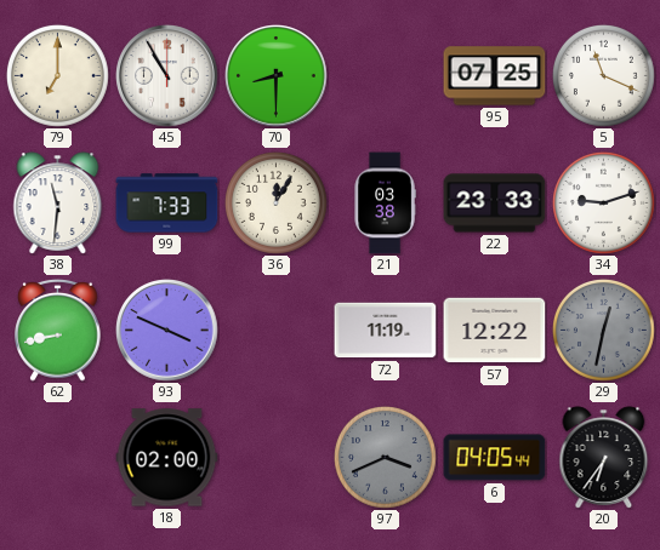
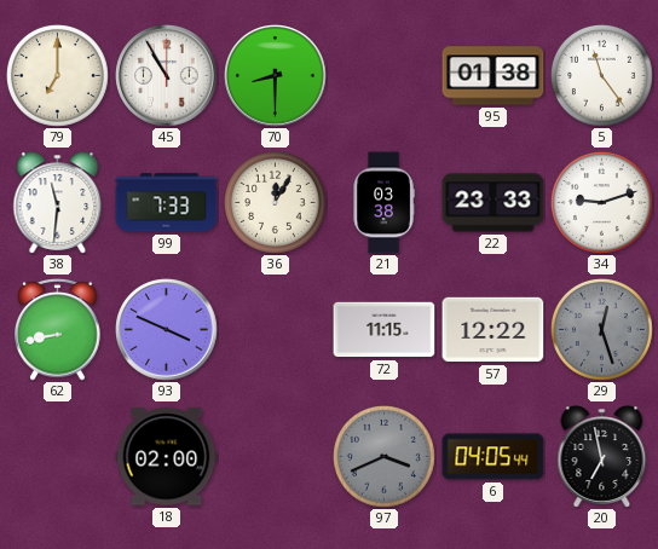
95: 07:25 -> 01:38 (493, 76)
5: 11:19 -> 11:24 (601, 75)
72: 11:19 -> 11:15 (385, 330)
29: 12:32 -> 12:27 (601, 329)
20: 6:36 -> 6:58 (602, 457)
